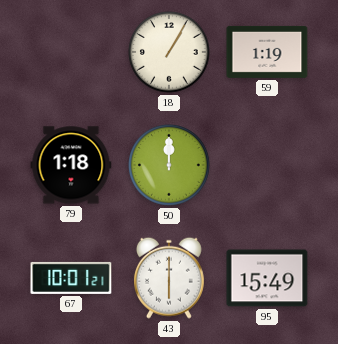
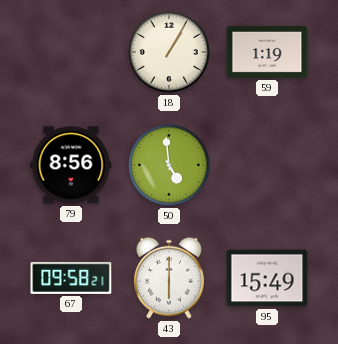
79: 1:18 -> 8:56 (71, 165)
50: 12:00 -> 4:59 (170, 166)
67: 10:01 -> 09:58 (71, 278)
